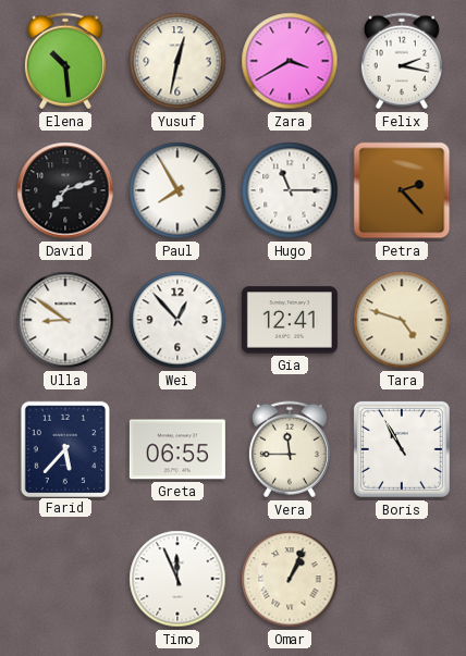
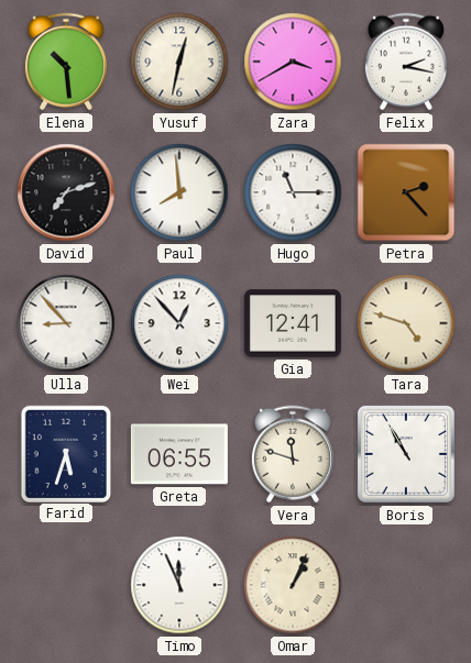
Paul: 7:55 -> 7:59 (179, 192)
Ulla: 8:51 -> 8:53 (66, 323)
Farid: 5:37 -> 5:33 (65, 453)
Vera: 11:45 -> 11:48 (293, 454)
